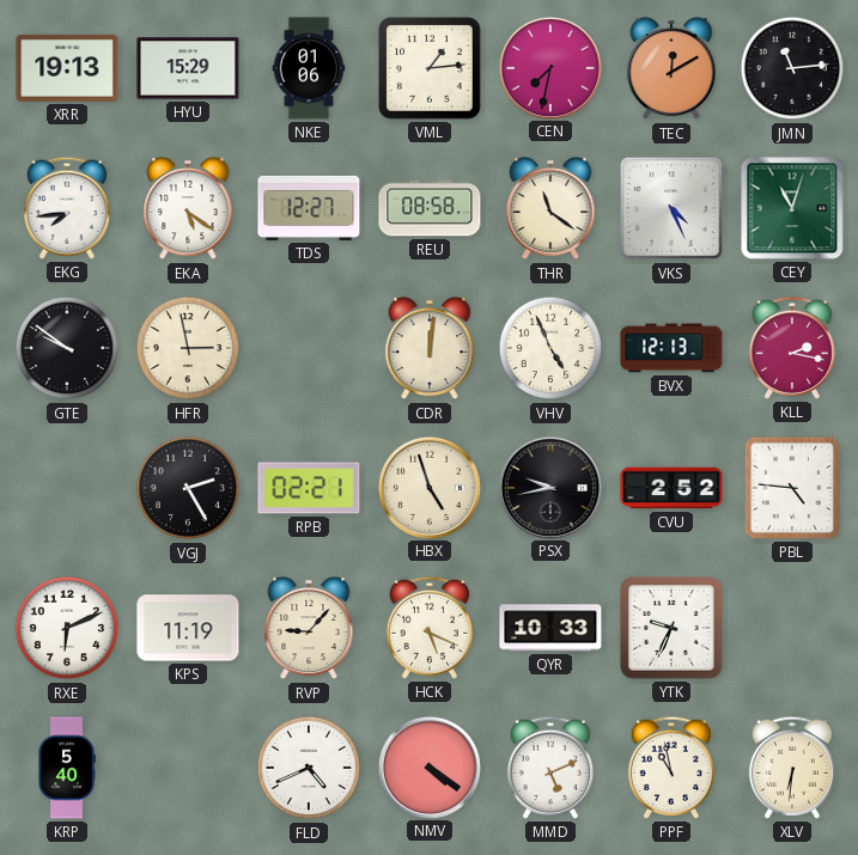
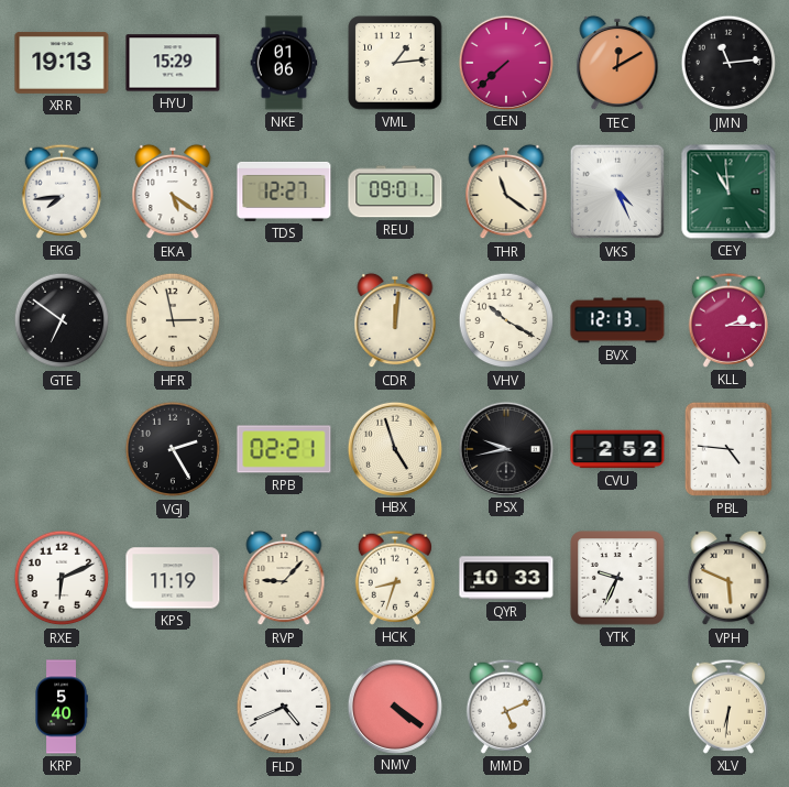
CEN: 7:32 -> 7:38 (505, 62)
REU: 08:58 -> 09:01 (395, 192)
CEY: 11:03 -> 10:59 (728, 192)
GTE: 9:51 -> 6:51 (62, 320)
VHV: 4:56 -> 10:20 (506, 320)
KLL: 2:17 -> 2:15 (728, 320)
HCK: 5:19 -> 8:33 (395, 578)
VPH: none -> 5:49 (728, 578)
PPF: 10:58 -> none (671, 768)
